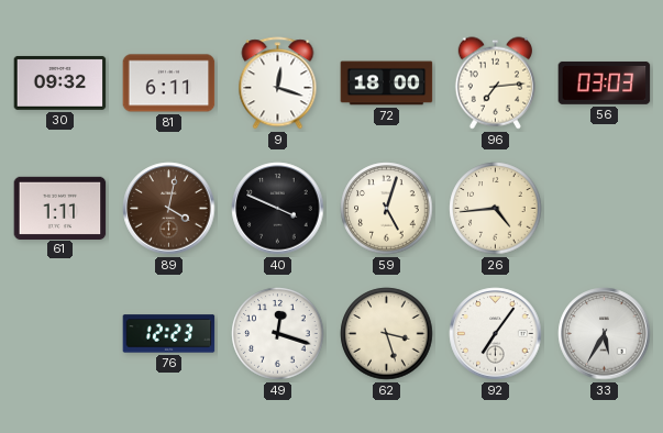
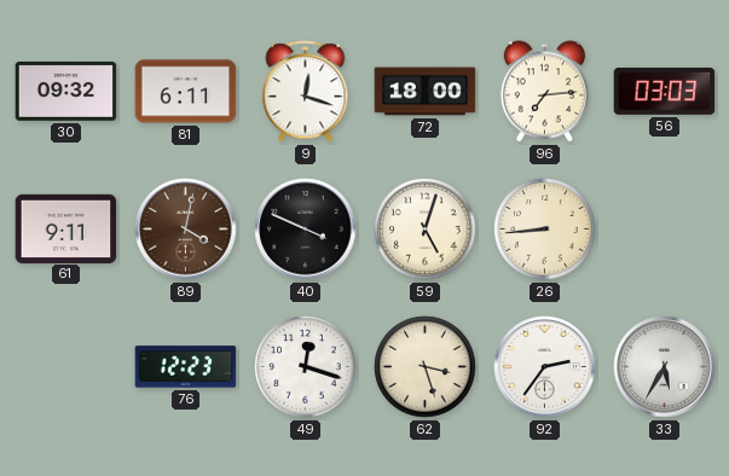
61: 1:11 -> 9:11 (66, 228)
26: 4:44 -> 8:44 (545, 230)
92: 7:06 -> 2:36 (545, 367)
